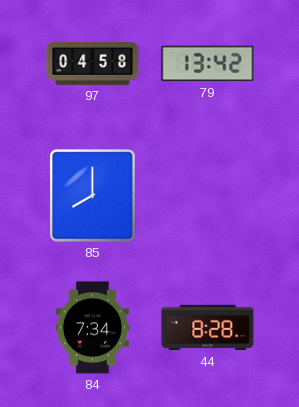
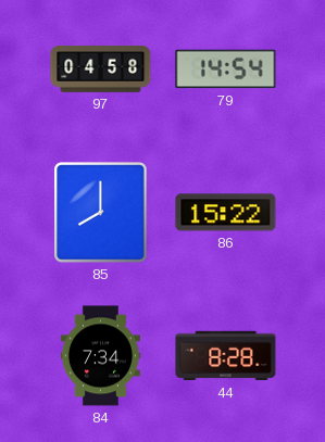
79: 13:42 -> 14:54 (226, 70)
86: none -> 15:22 (226, 213)
